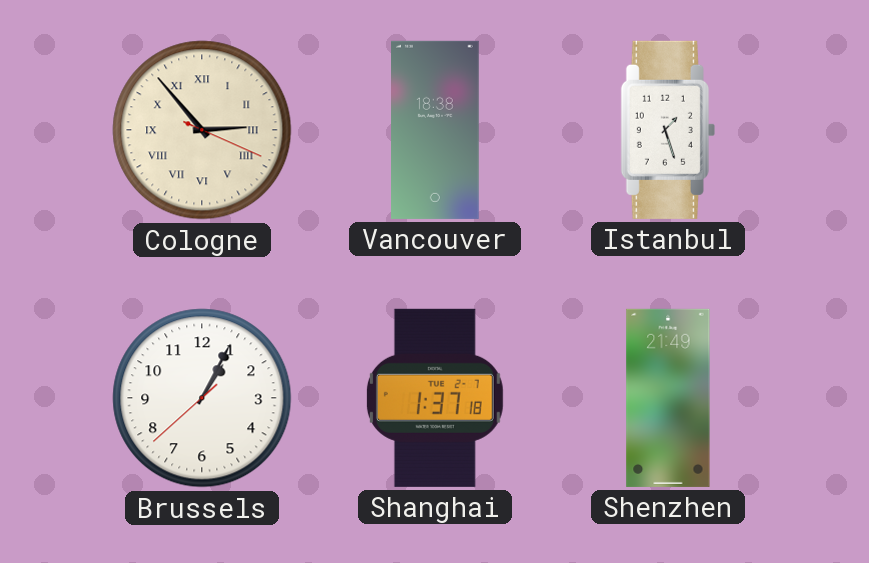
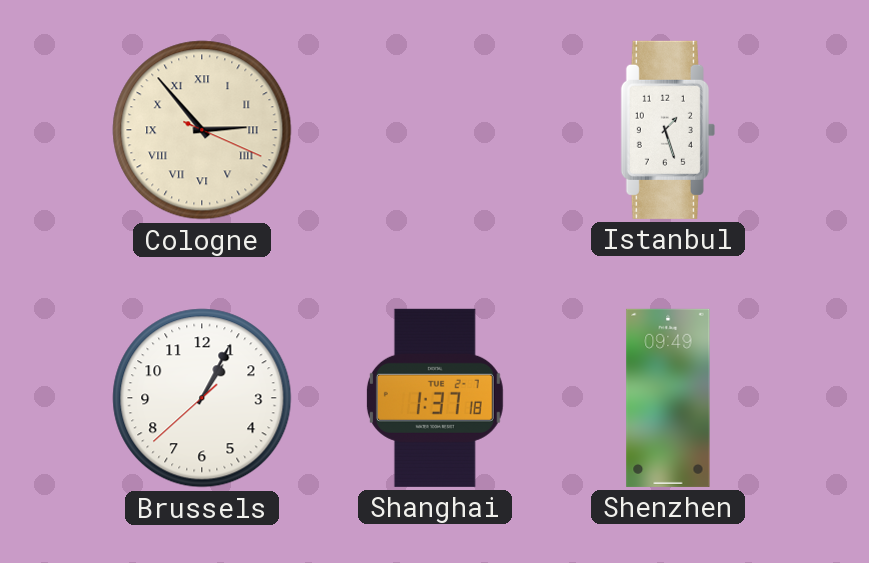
Vancouver: 18:38 -> none (436, 130)
Shenzhen: 21:49 -> 09:49 (668, 398)
